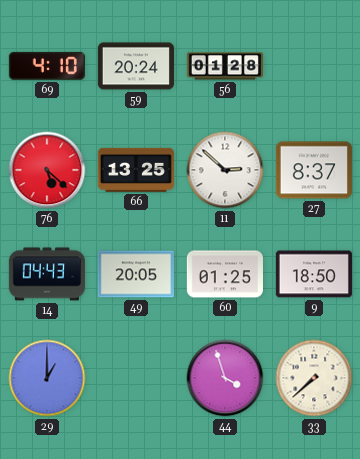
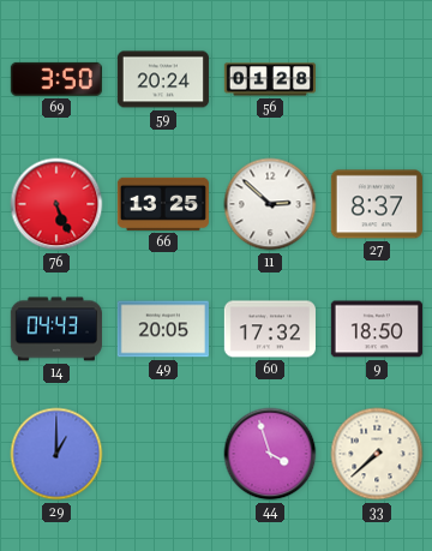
69: 4:10 -> 3:50 (56, 79)
76: 5:22 -> 5:26 (56, 204)
60: 01:25 -> 17:32 (269, 329)
